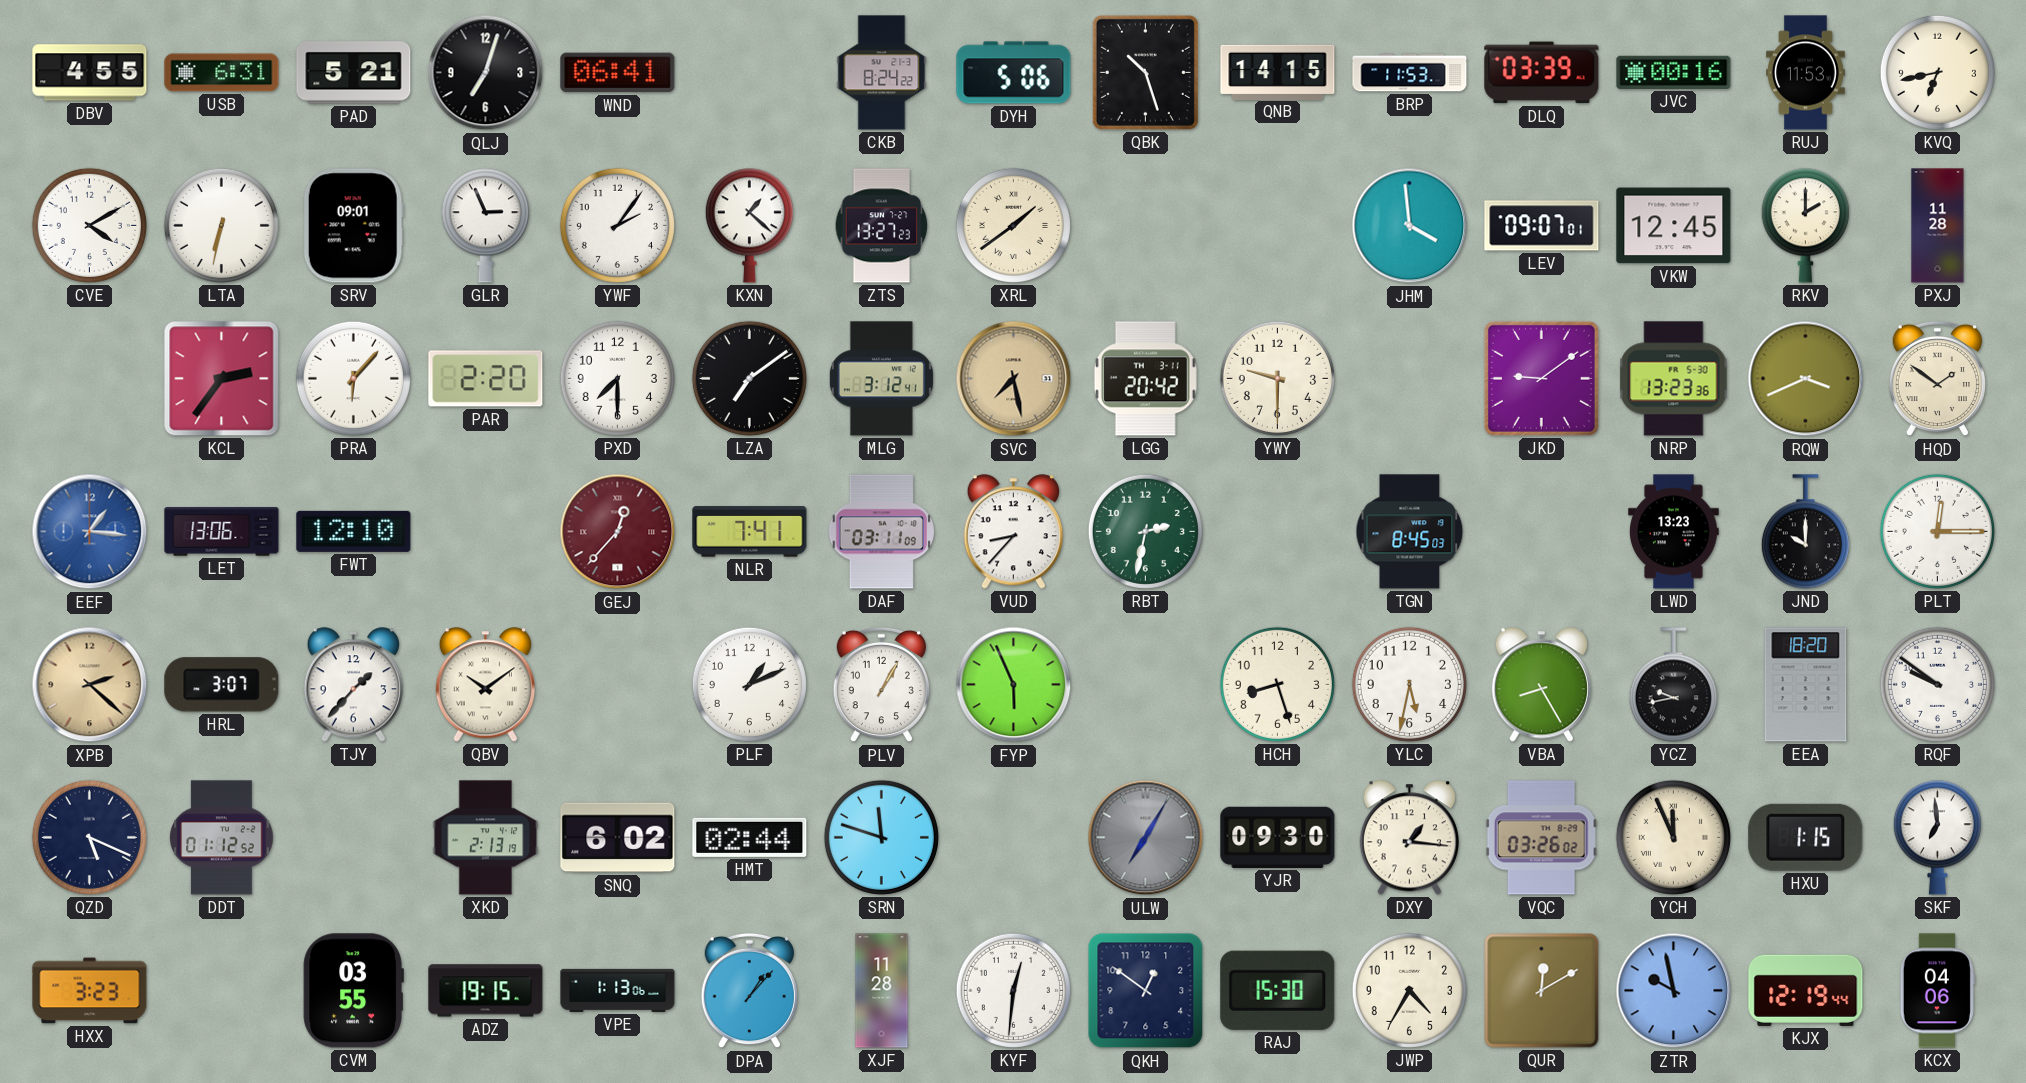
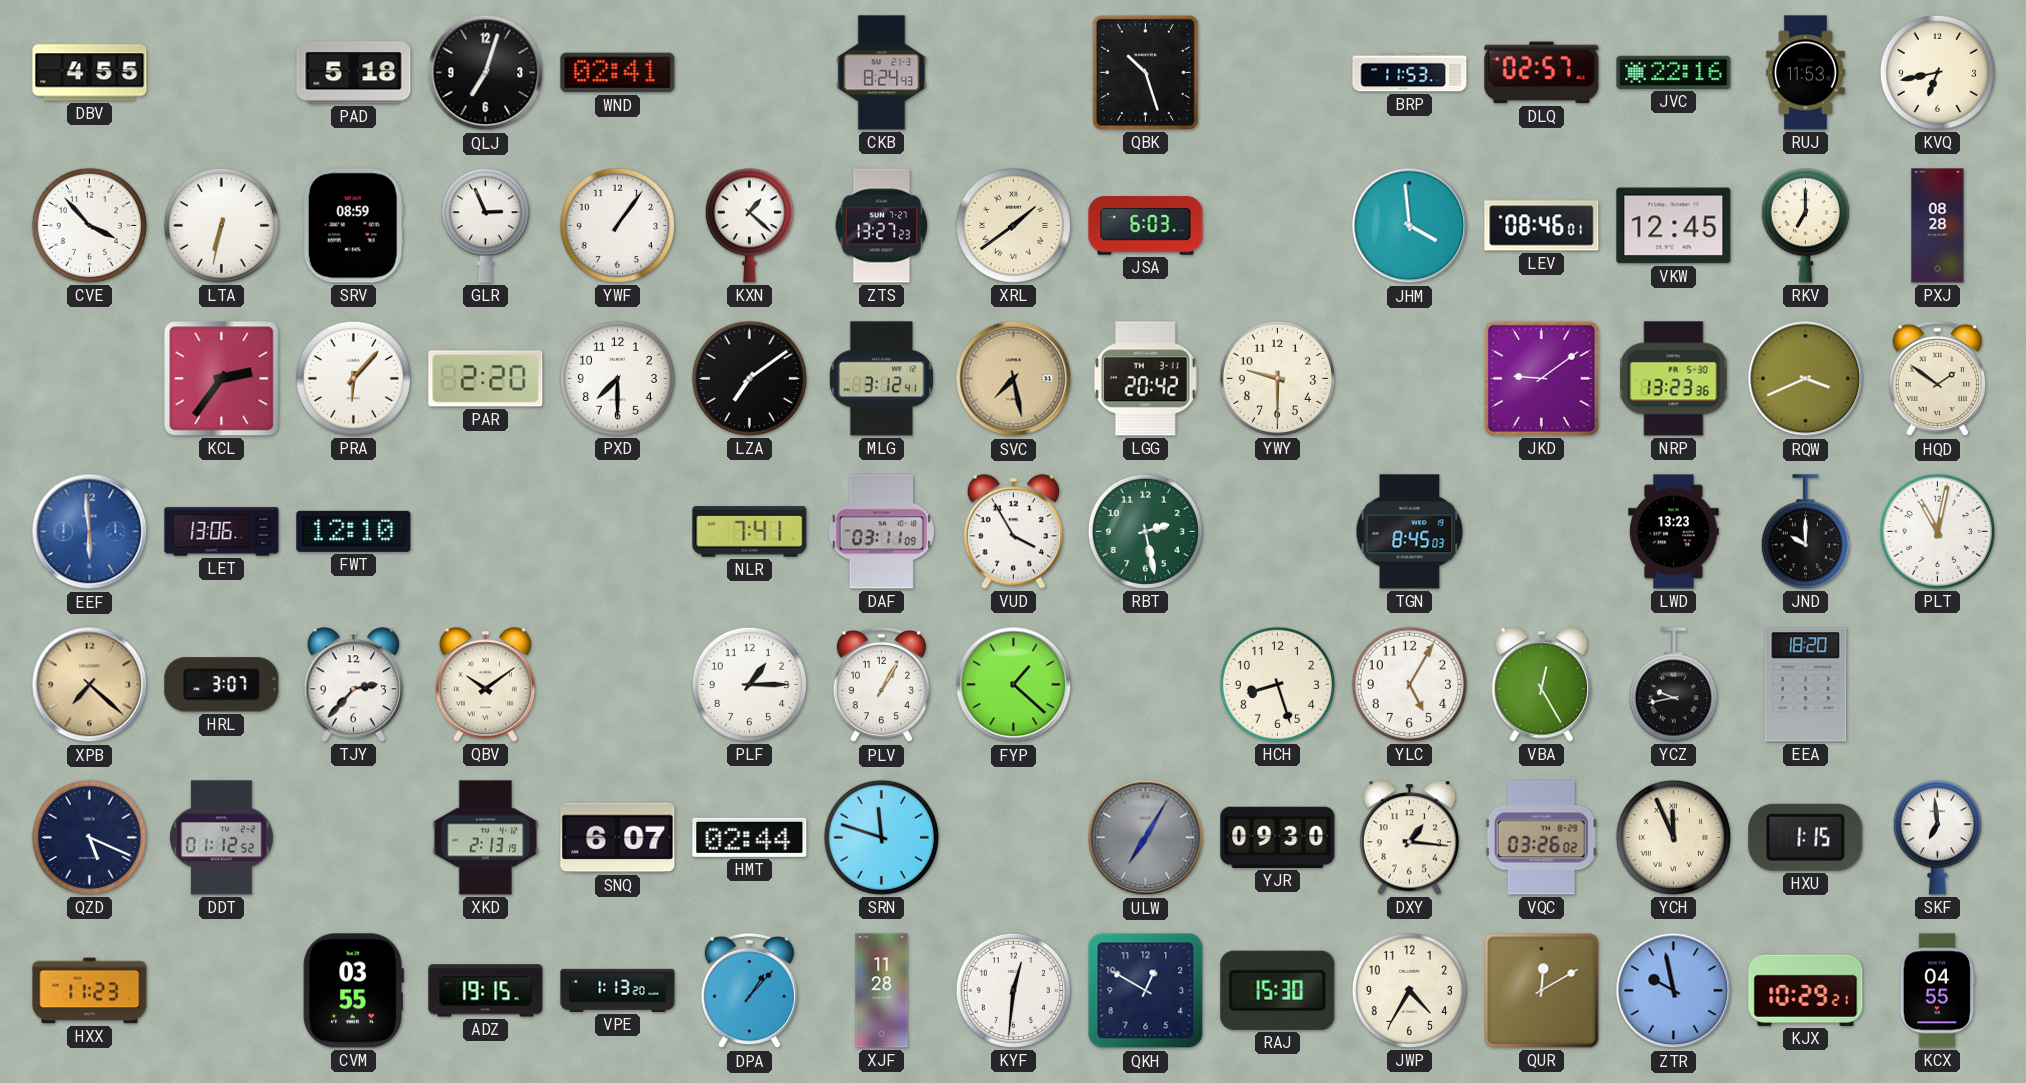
USB: 6:31 -> none (222, 73)
PAD: 5:21 -> 5:18 (354, 73)
WND: 06:41 -> 02:41 (618, 73)
CKB: 8:24:22 -> 8:24:43 (882, 73)
DYH: 5:06 -> none (1014, 73)
QNB: 14:15 -> none (1278, 72)
DLQ: 03:39 -> 02:57 (1542, 73)
JVC: 00:16 -> 22:16 (1674, 72)
CVE: 4:10 -> 3:53 (89, 225)
SRV: 09:01 -> 08:59 (353, 226)
YWF: 2:06 -> 1:06 (617, 225)
JSA: none -> 6:03 (1146, 226)
LEV: 09:07 -> 08:46 (1542, 226)
RKV: 2:00 -> 7:00 (1805, 226)
PXJ: 11:28 -> 08:28 (1938, 226)
EEF: 1:16 -> 5:59 (90, 532)
GEJ: 12:37 -> none (618, 532)
VUD: 8:37 -> 3:55 (1013, 532)
RBT: 2:32 -> 2:28 (1145, 531)
PLT: 12:15 -> 11:02 (1937, 531)
XPB: 2:22 -> 7:22 (90, 685)
TJY: 1:37 -> 2:37 (353, 685)
PLF: 1:11 -> 1:15 (749, 684)
FYP: 5:56 -> 1:22 (1014, 685)
YLC: 5:32 -> 5:05 (1409, 684)
VBA: 8:25 -> 12:25 (1541, 685)
RQF: 9:51 -> none (1937, 684)
SNQ: 6:02 -> 6:07 (618, 838)
HXX: 3:23 -> 11:23 (90, 991)
VPE: 1:13:06 -> 1:13:20 (618, 990)
QKH: 12:51 -> 12:50 (1146, 991)
KJX: 12:19 -> 10:29 (1806, 990)
KCX: 04:06 -> 04:55 (1937, 991)
